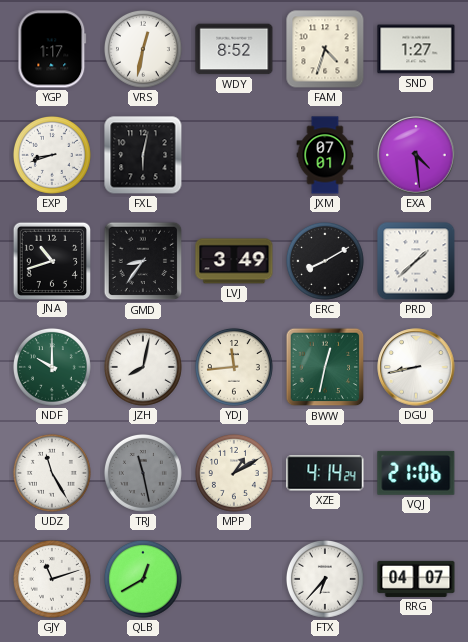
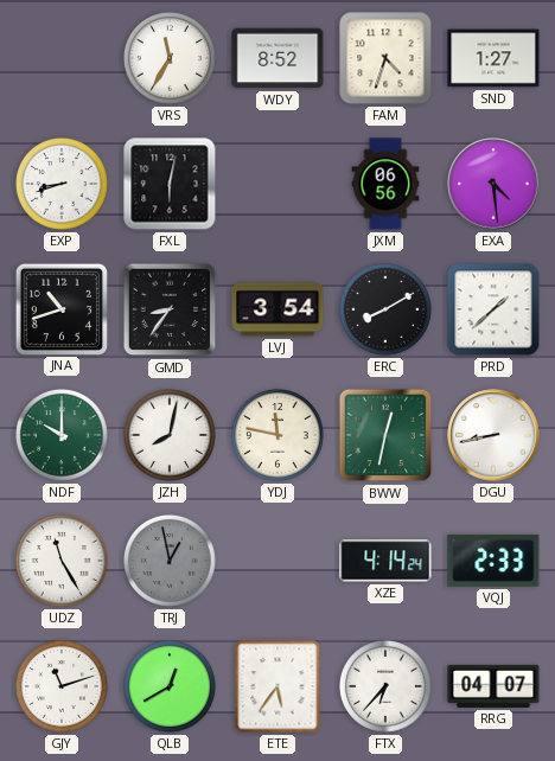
YGP: 1:17 -> none (52, 49)
VRS: 12:32 -> 11:35 (170, 58)
JXM: 07:01 -> 06:56 (385, 184)
LVJ: 3:49 -> 3:54 (277, 309)
YDJ: 11:44 -> 11:47 (277, 435)
TRJ: 11:28 -> 12:58 (170, 561)
MPP: 1:10 -> none (234, 473)
VQJ: 21:06 -> 2:33 (493, 561)
ETE: none -> 5:36 (277, 686)
